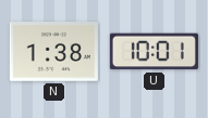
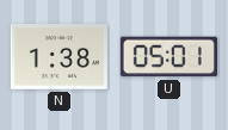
U: 10:01 -> 05:01 (168, 57)
